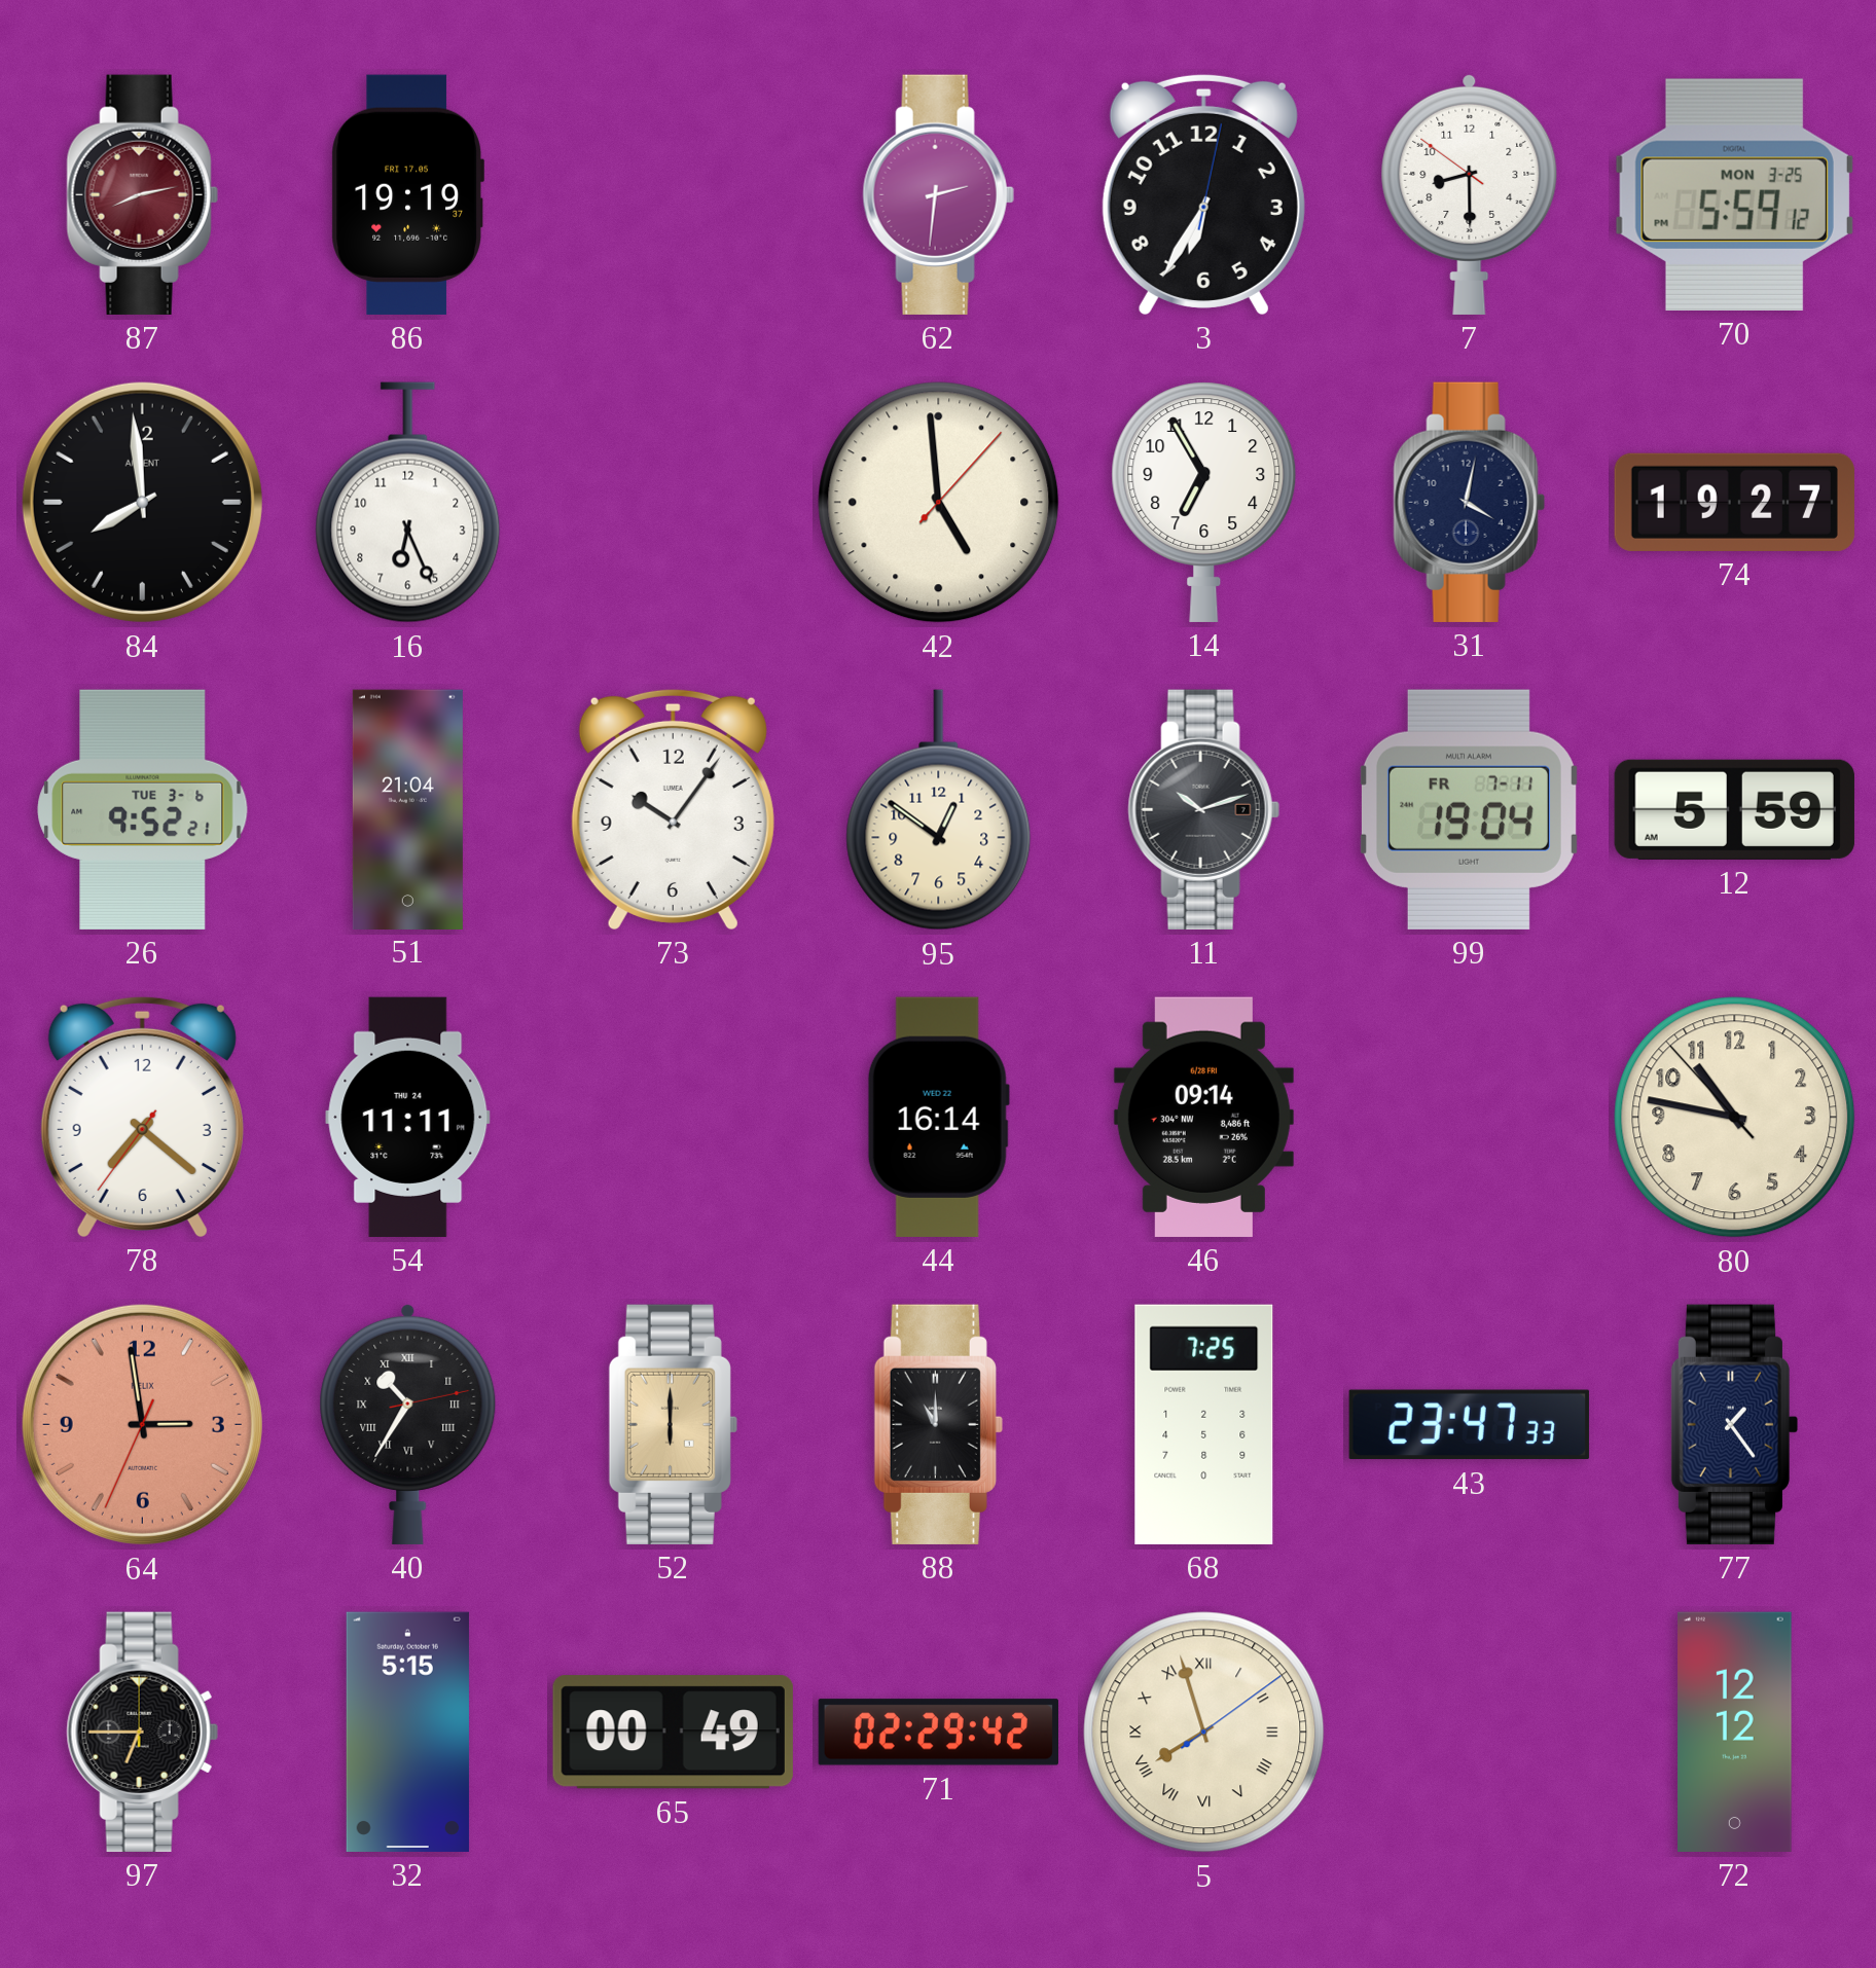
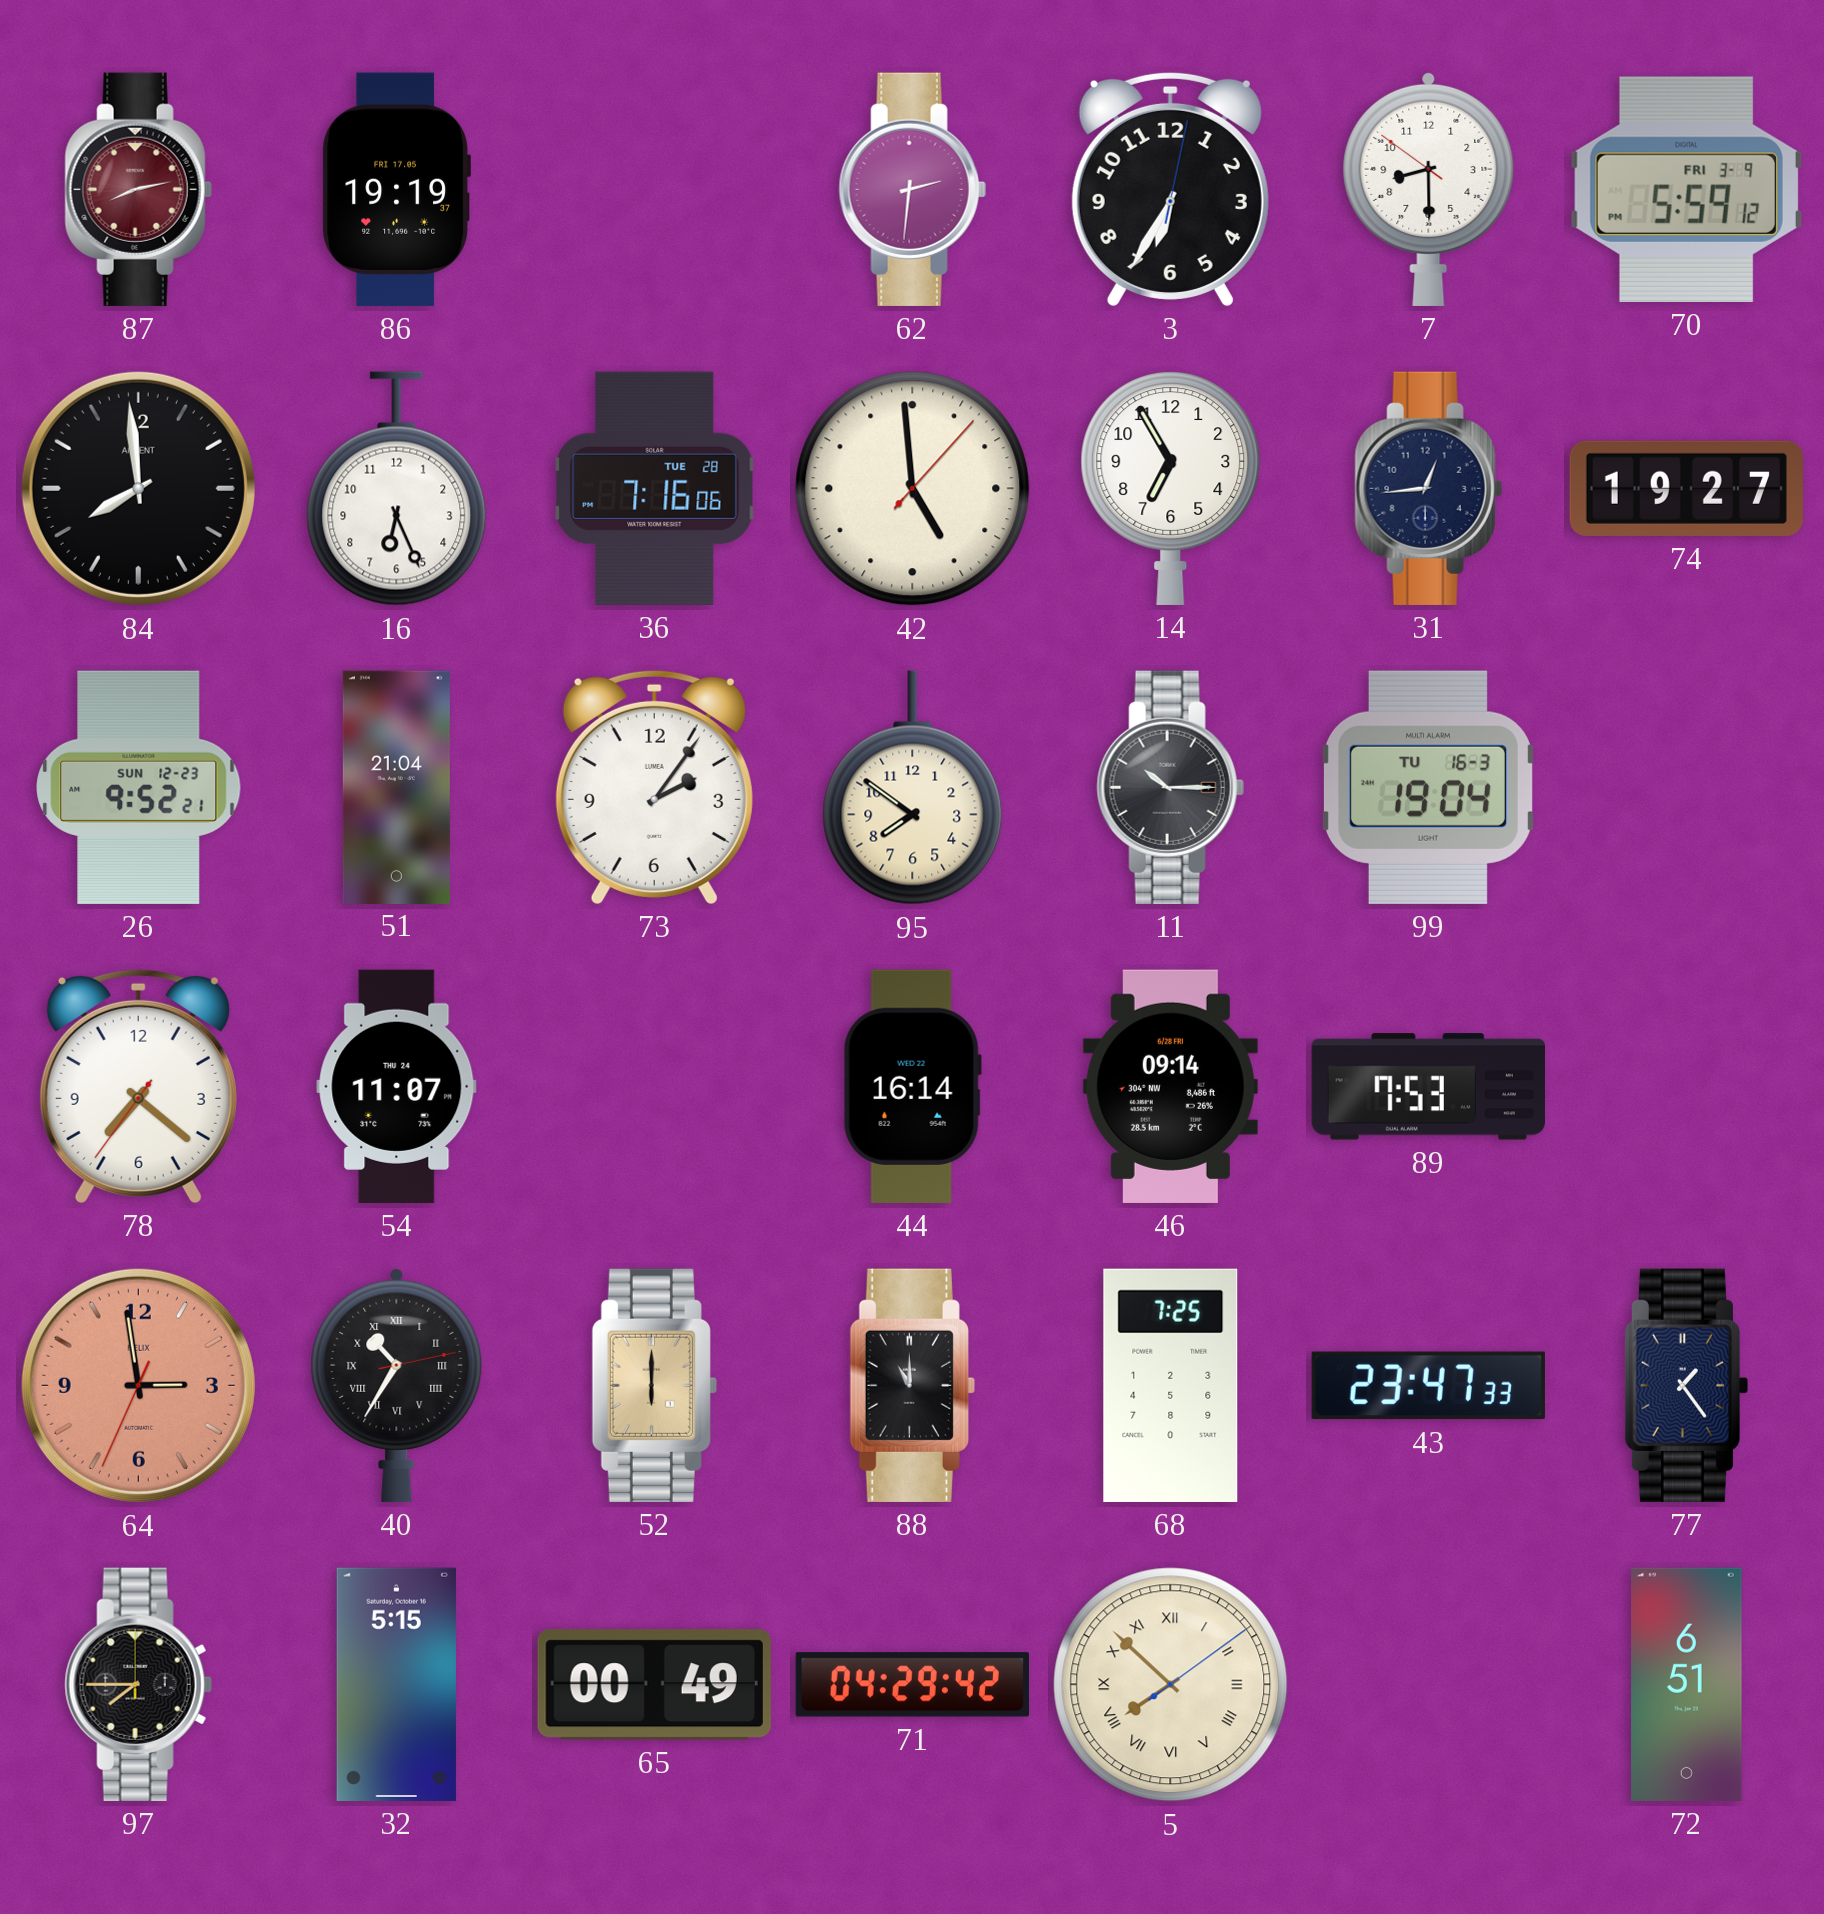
70 date: MON 3-25 -> FRI 3-9 (1686, 189)
36: none -> 7:16 (655, 488)
31: 4:02 -> 12:44 (1428, 488)
26 date: TUE 3-6 -> SUN 12-23 (139, 787)
73: 10:06 -> 2:06 (654, 787)
95: 12:51 -> 7:51 (913, 788)
11: 10:12 -> 10:15 (1170, 787)
99 date: FR 7-11 -> TU 16-3 (1428, 787)
12: 5:59 -> none (1734, 809)
54: 11:11 -> 11:07 (397, 1086)
89: none -> 7:53 (1428, 1087)
80: 10:46 -> none (1735, 1118)
97: 6:45 -> 7:45 (138, 1684)
71: 02:29 -> 04:29 (912, 1685)
5: 7:57 -> 7:52 (1171, 1685)
72: 12:12 -> 6:51 (1687, 1684)
